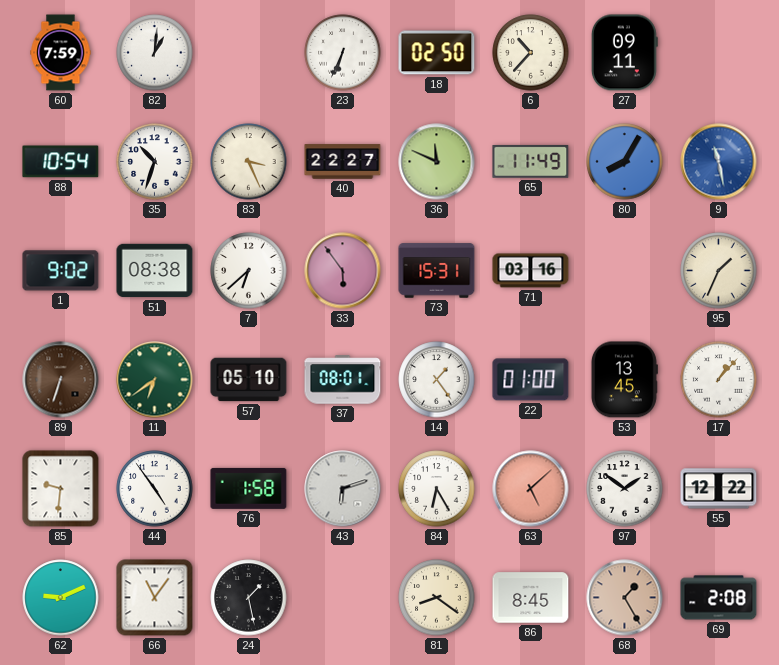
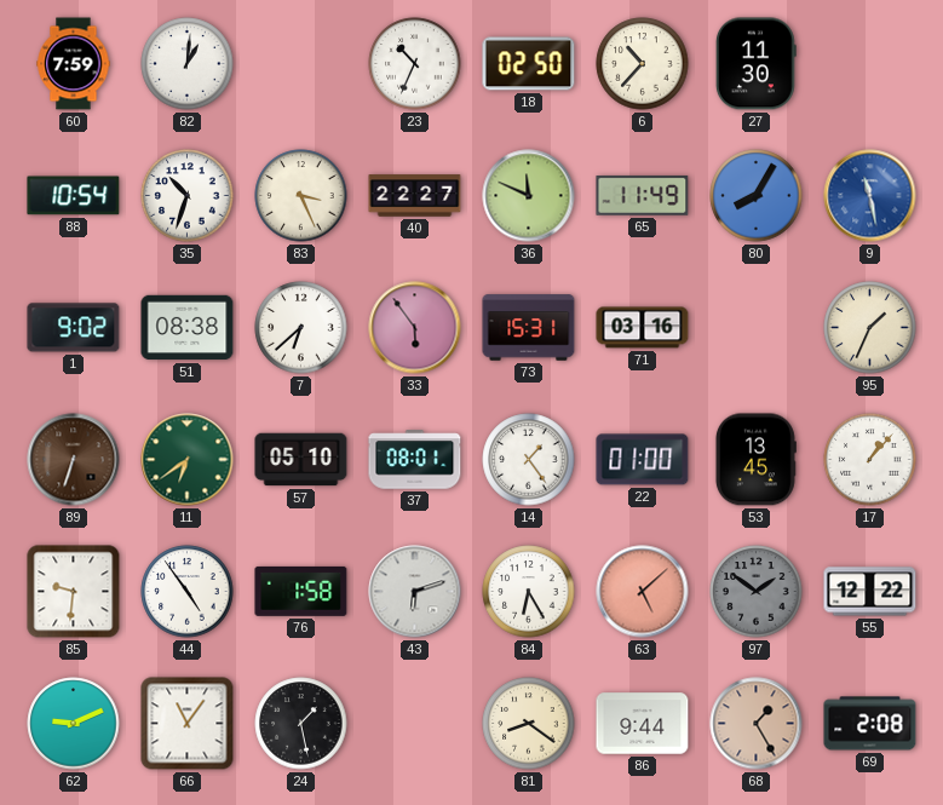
23: 6:34 -> 10:34 (415, 64)
27: 09:11 -> 11:30 (755, 64)
97 dial: white -> grey (757, 592)
86: 8:45 -> 9:44 (643, 724)
